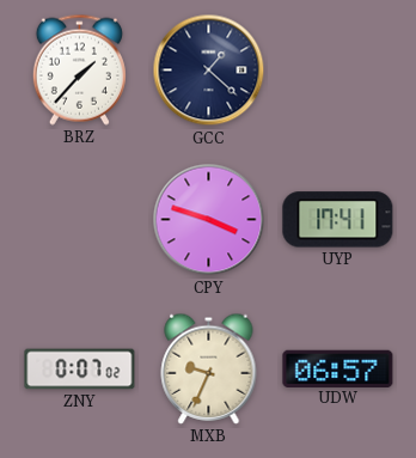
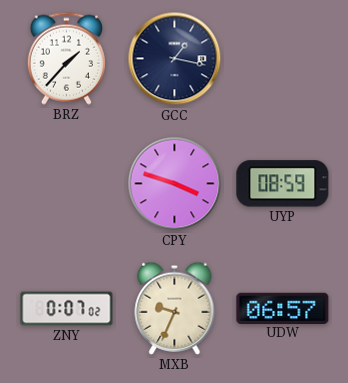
GCC: 1:22 -> 1:17 (175, 59)
UYP: 17:41 -> 08:59 (283, 184)
